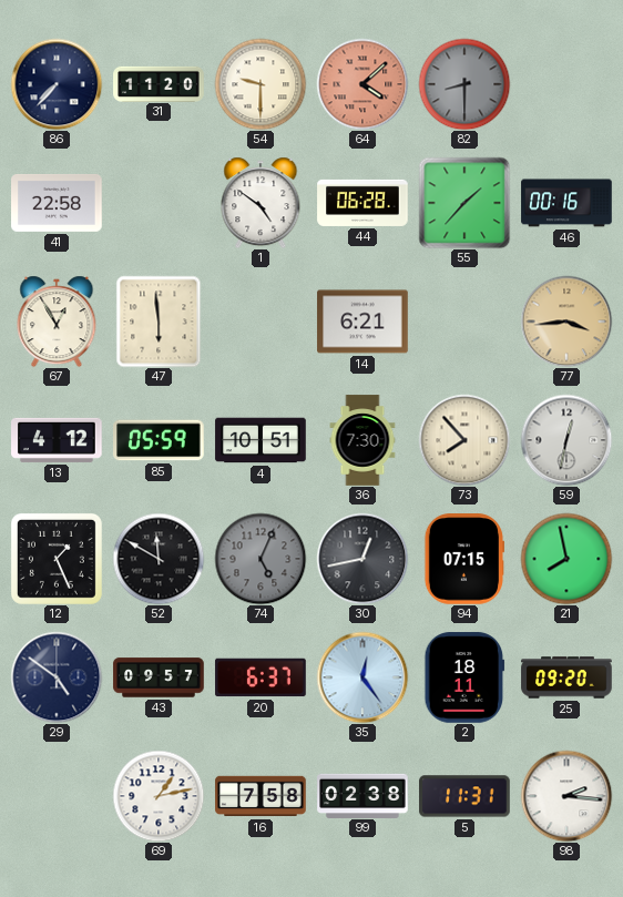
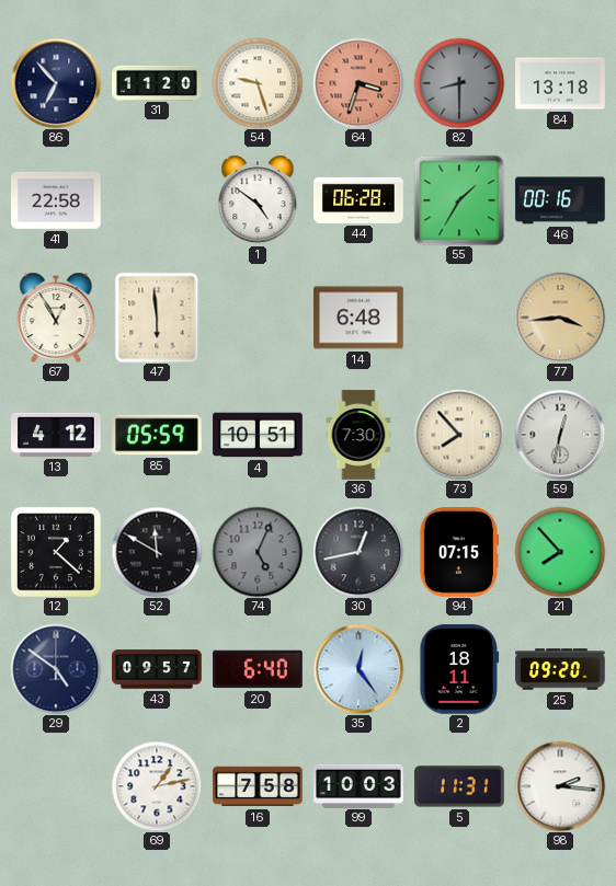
86: 7:37 -> 6:53 (56, 83)
54: 9:30 -> 9:27 (258, 83)
64: 4:08 -> 3:33 (358, 83)
84: none -> 13:18 (560, 83)
55: 1:37 -> 1:35 (459, 200)
14: 6:21 -> 6:48 (358, 318)
12: 1:26 -> 1:22 (56, 552)
21: 7:58 -> 7:53 (560, 552)
20: 6:37 -> 6:40 (258, 669)
99: 02:38 -> 10:03 (358, 785)
